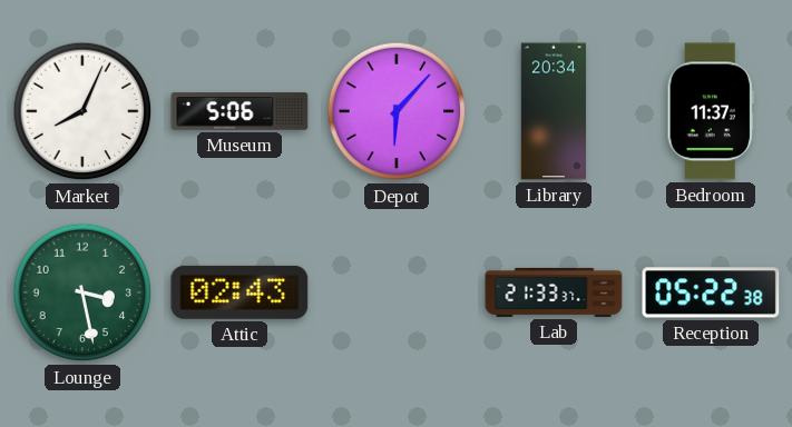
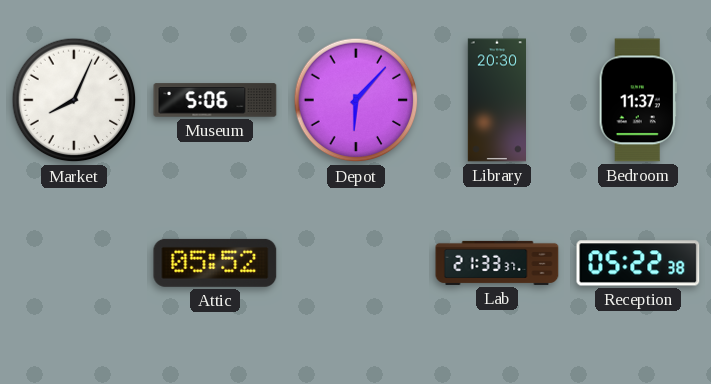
Library: 20:34 -> 20:30 (496, 100)
Lounge: 3:28 -> none (82, 292)
Attic: 02:43 -> 05:52 (215, 263)
